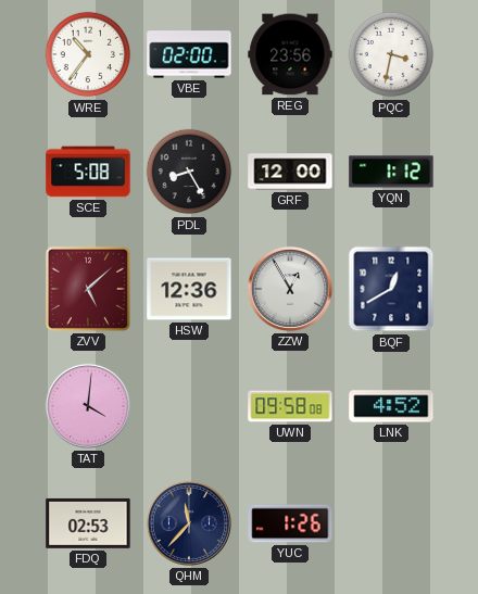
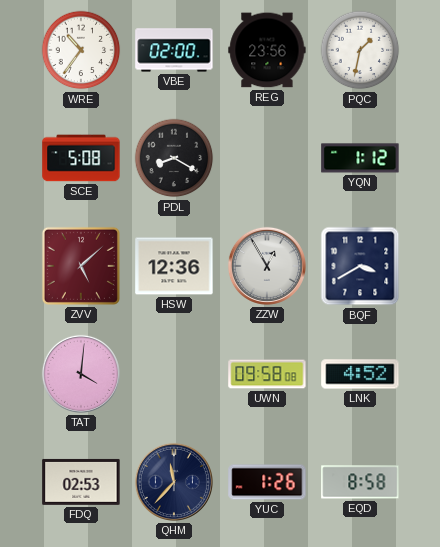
PQC: 3:32 -> 1:32 (360, 50)
PDL: 8:25 -> 8:20 (174, 158)
GRF: 12:00 -> none (290, 172)
BQF: 12:40 -> 3:40 (360, 266)
EQD: none -> 8:58 (360, 482)
